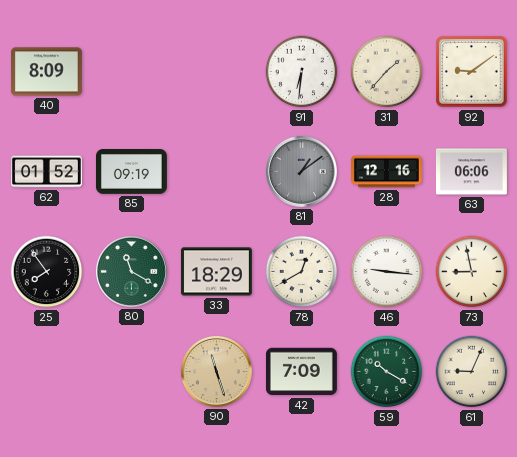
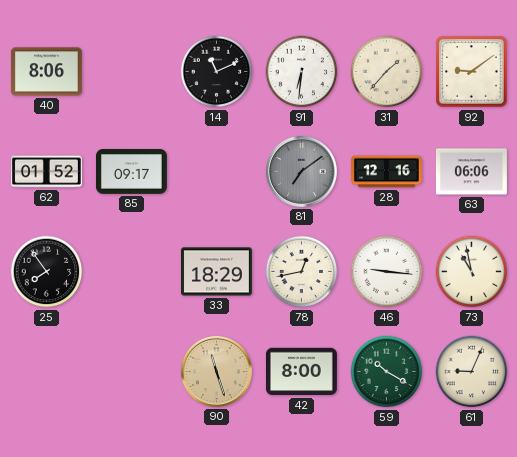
40: 8:09 -> 8:06 (46, 72)
14: none -> 11:11 (217, 72)
85: 09:19 -> 09:17 (131, 172)
81: 1:09 -> 7:09 (301, 171)
80: 11:20 -> none (131, 271)
78: 12:40 -> 12:43 (302, 272)
73: 8:58 -> 10:58 (472, 272)
42: 7:09 -> 8:00 (301, 372)
